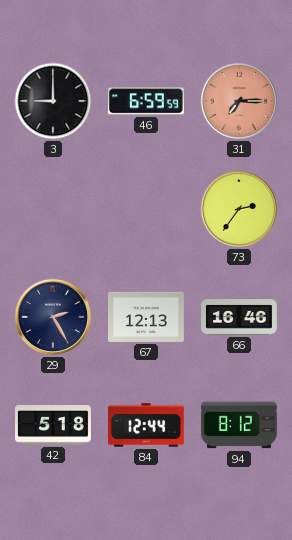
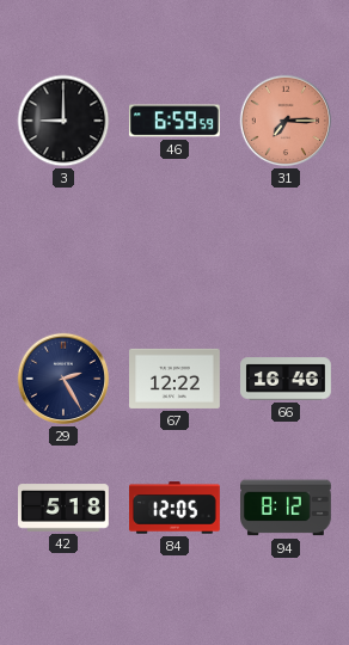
73: 2:36 -> none (239, 209)
67: 12:13 -> 12:22 (176, 379)
84: 12:44 -> 12:05 (176, 508)
